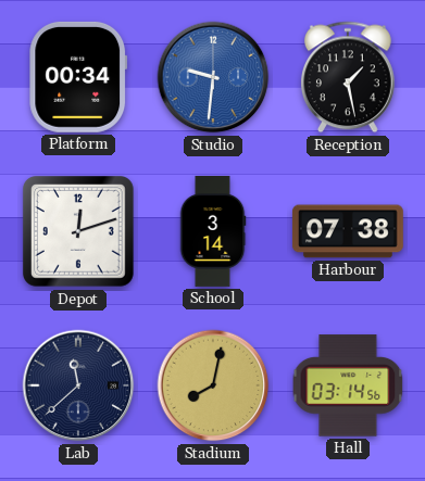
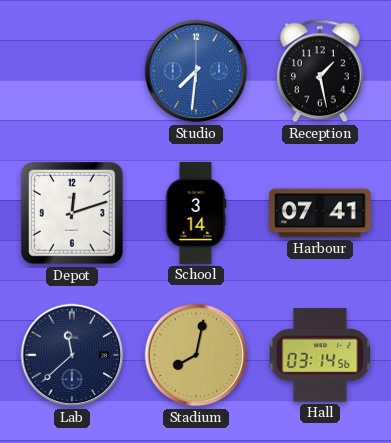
Platform: 00:34 -> none (78, 77)
Studio: 9:31 -> 7:31 (196, 71)
Harbour: 07:38 -> 07:41 (320, 213)
